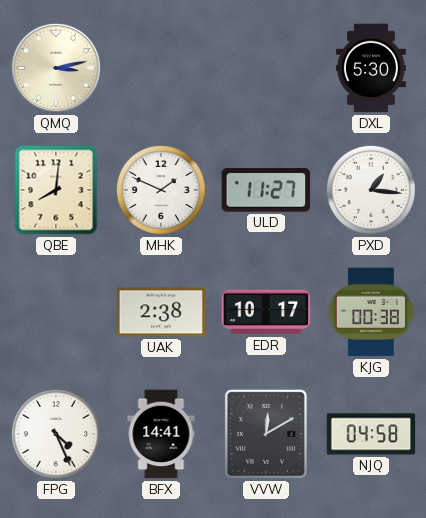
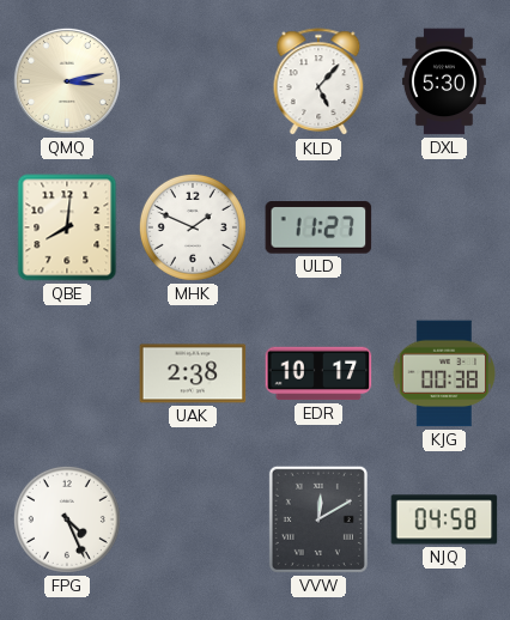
KLD: none -> 5:07 (318, 83)
PXD: 1:16 -> none (371, 190)
BFX: 14:41 -> none (161, 434)
